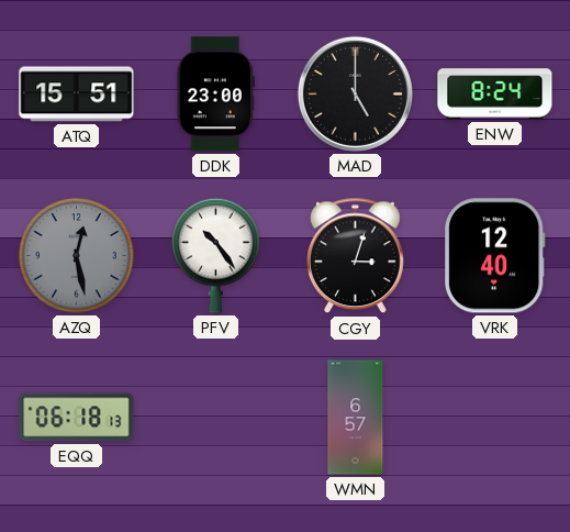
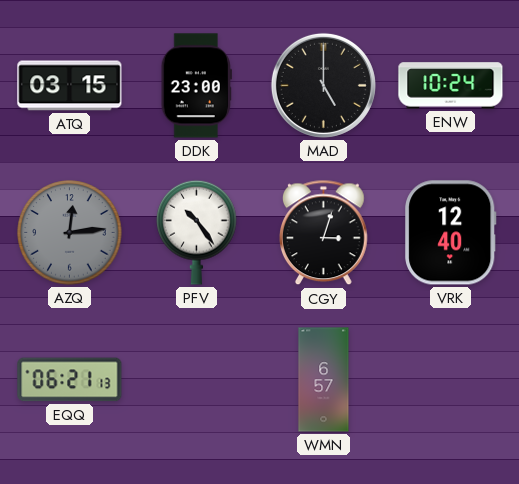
ATQ: 15:51 -> 03:15 (70, 86)
ENW: 8:24 -> 10:24 (451, 86)
AZQ: 12:28 -> 12:14 (70, 233)
EQQ: 06:18 -> 06:21 (70, 380)
